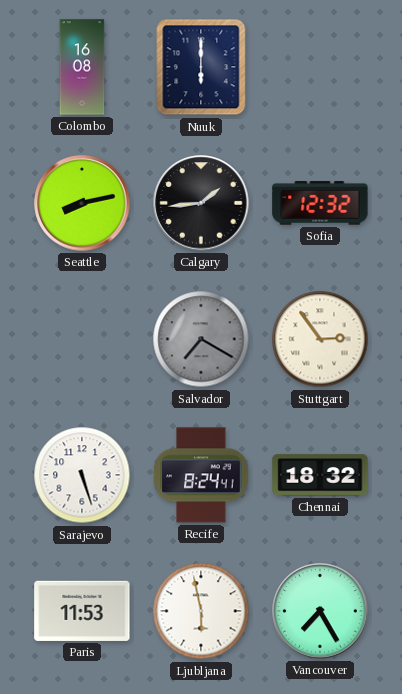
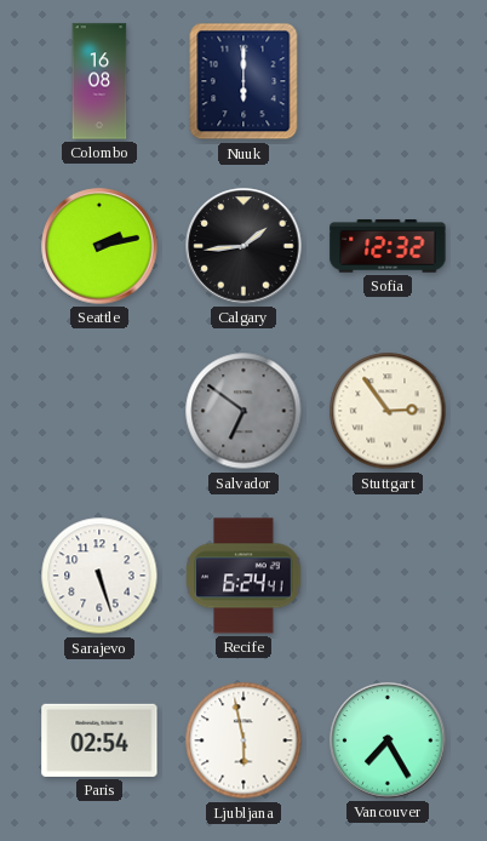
Seattle: 8:13 -> 2:13 (99, 246)
Salvador: 7:20 -> 6:51 (243, 411)
Recife: 8:24 -> 6:24 (243, 576)
Chennai: 18:32 -> none (320, 475)
Paris: 11:53 -> 02:54 (99, 740)
